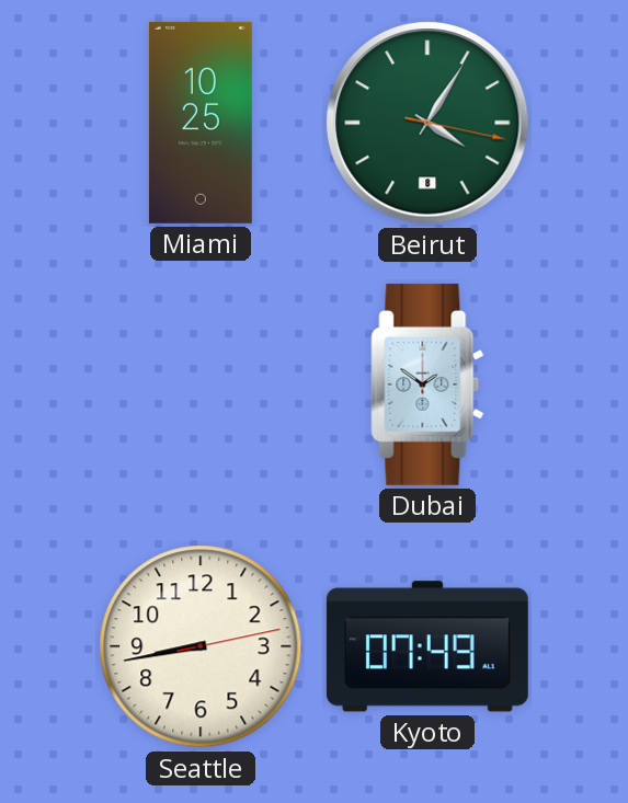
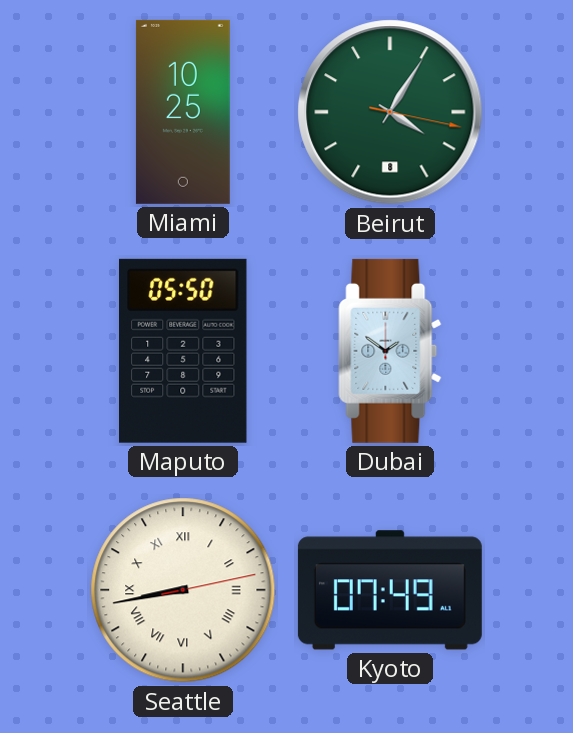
Maputo: none -> 05:50 (184, 351)
Seattle numerals: Arabic -> Roman (183, 590)
